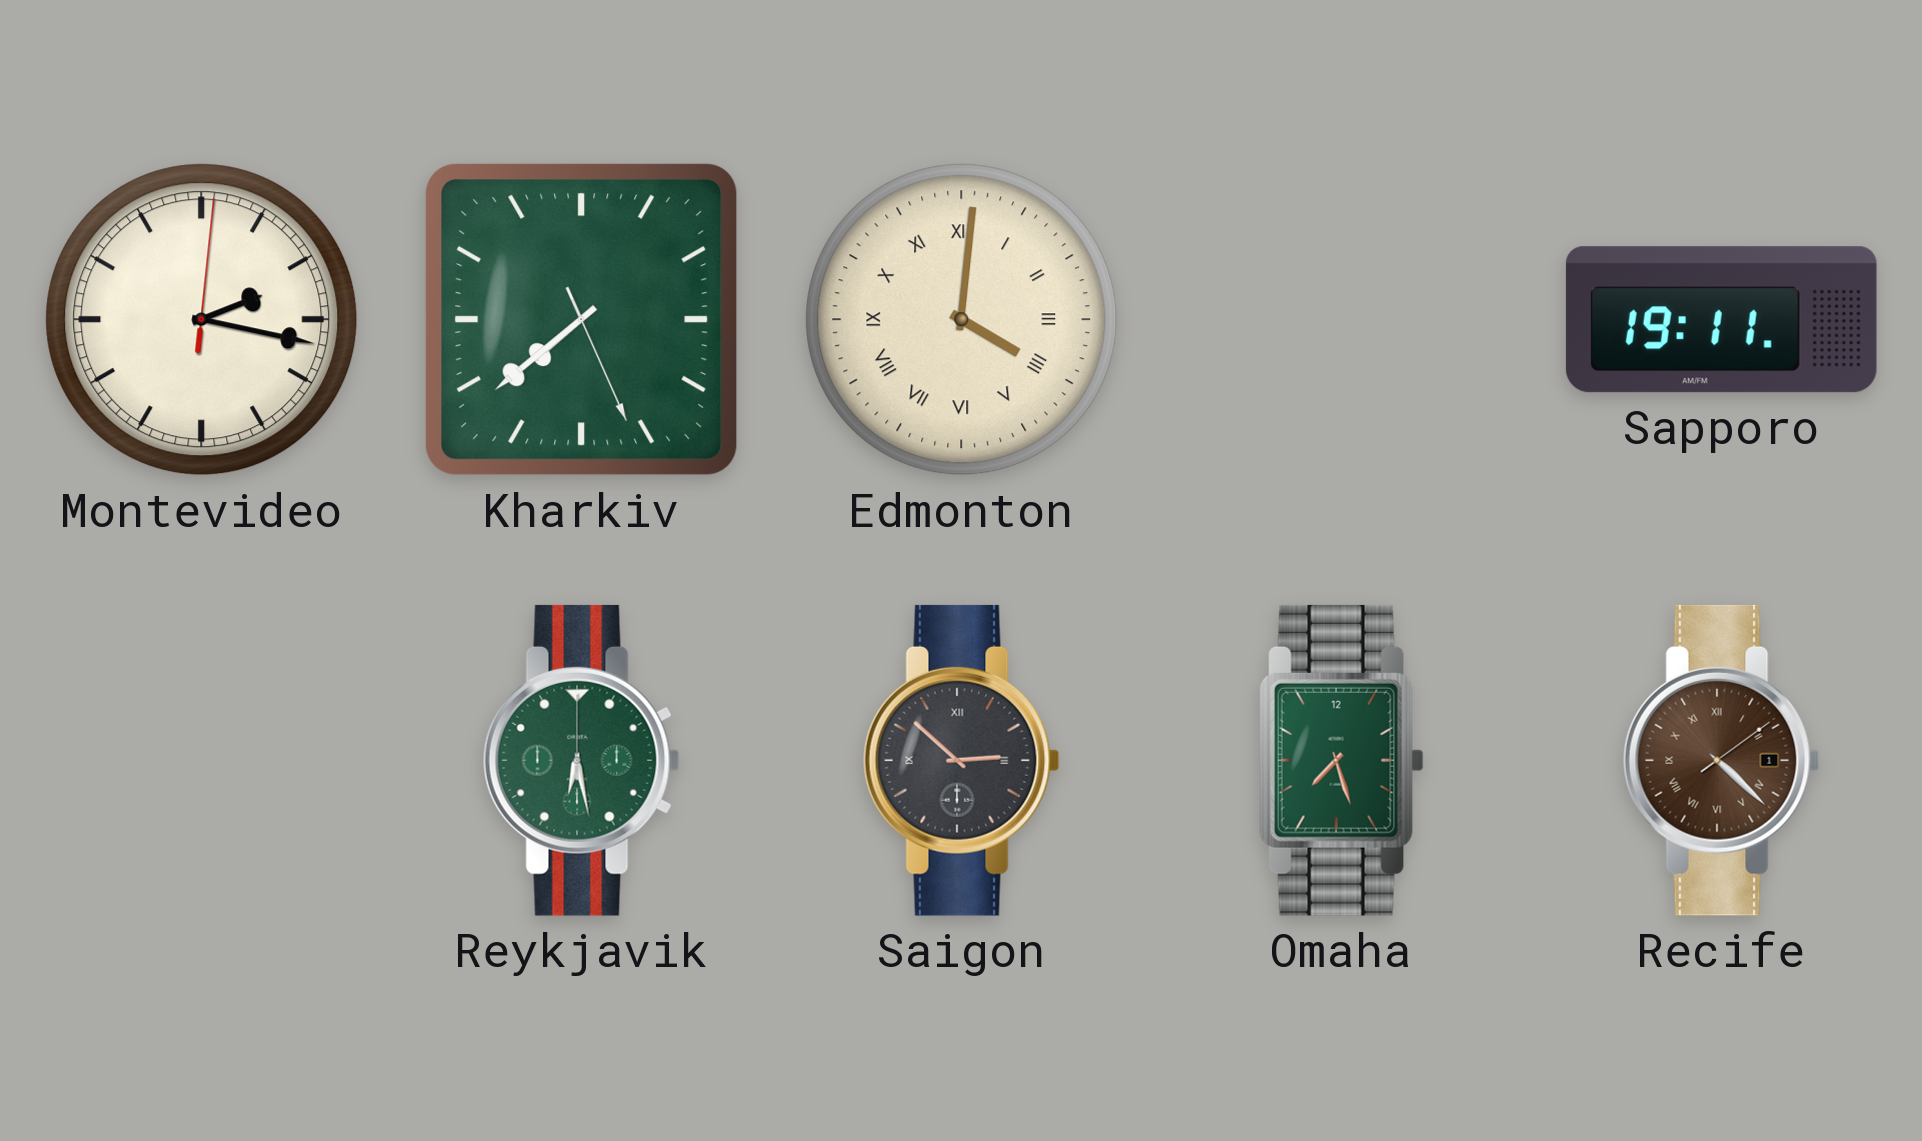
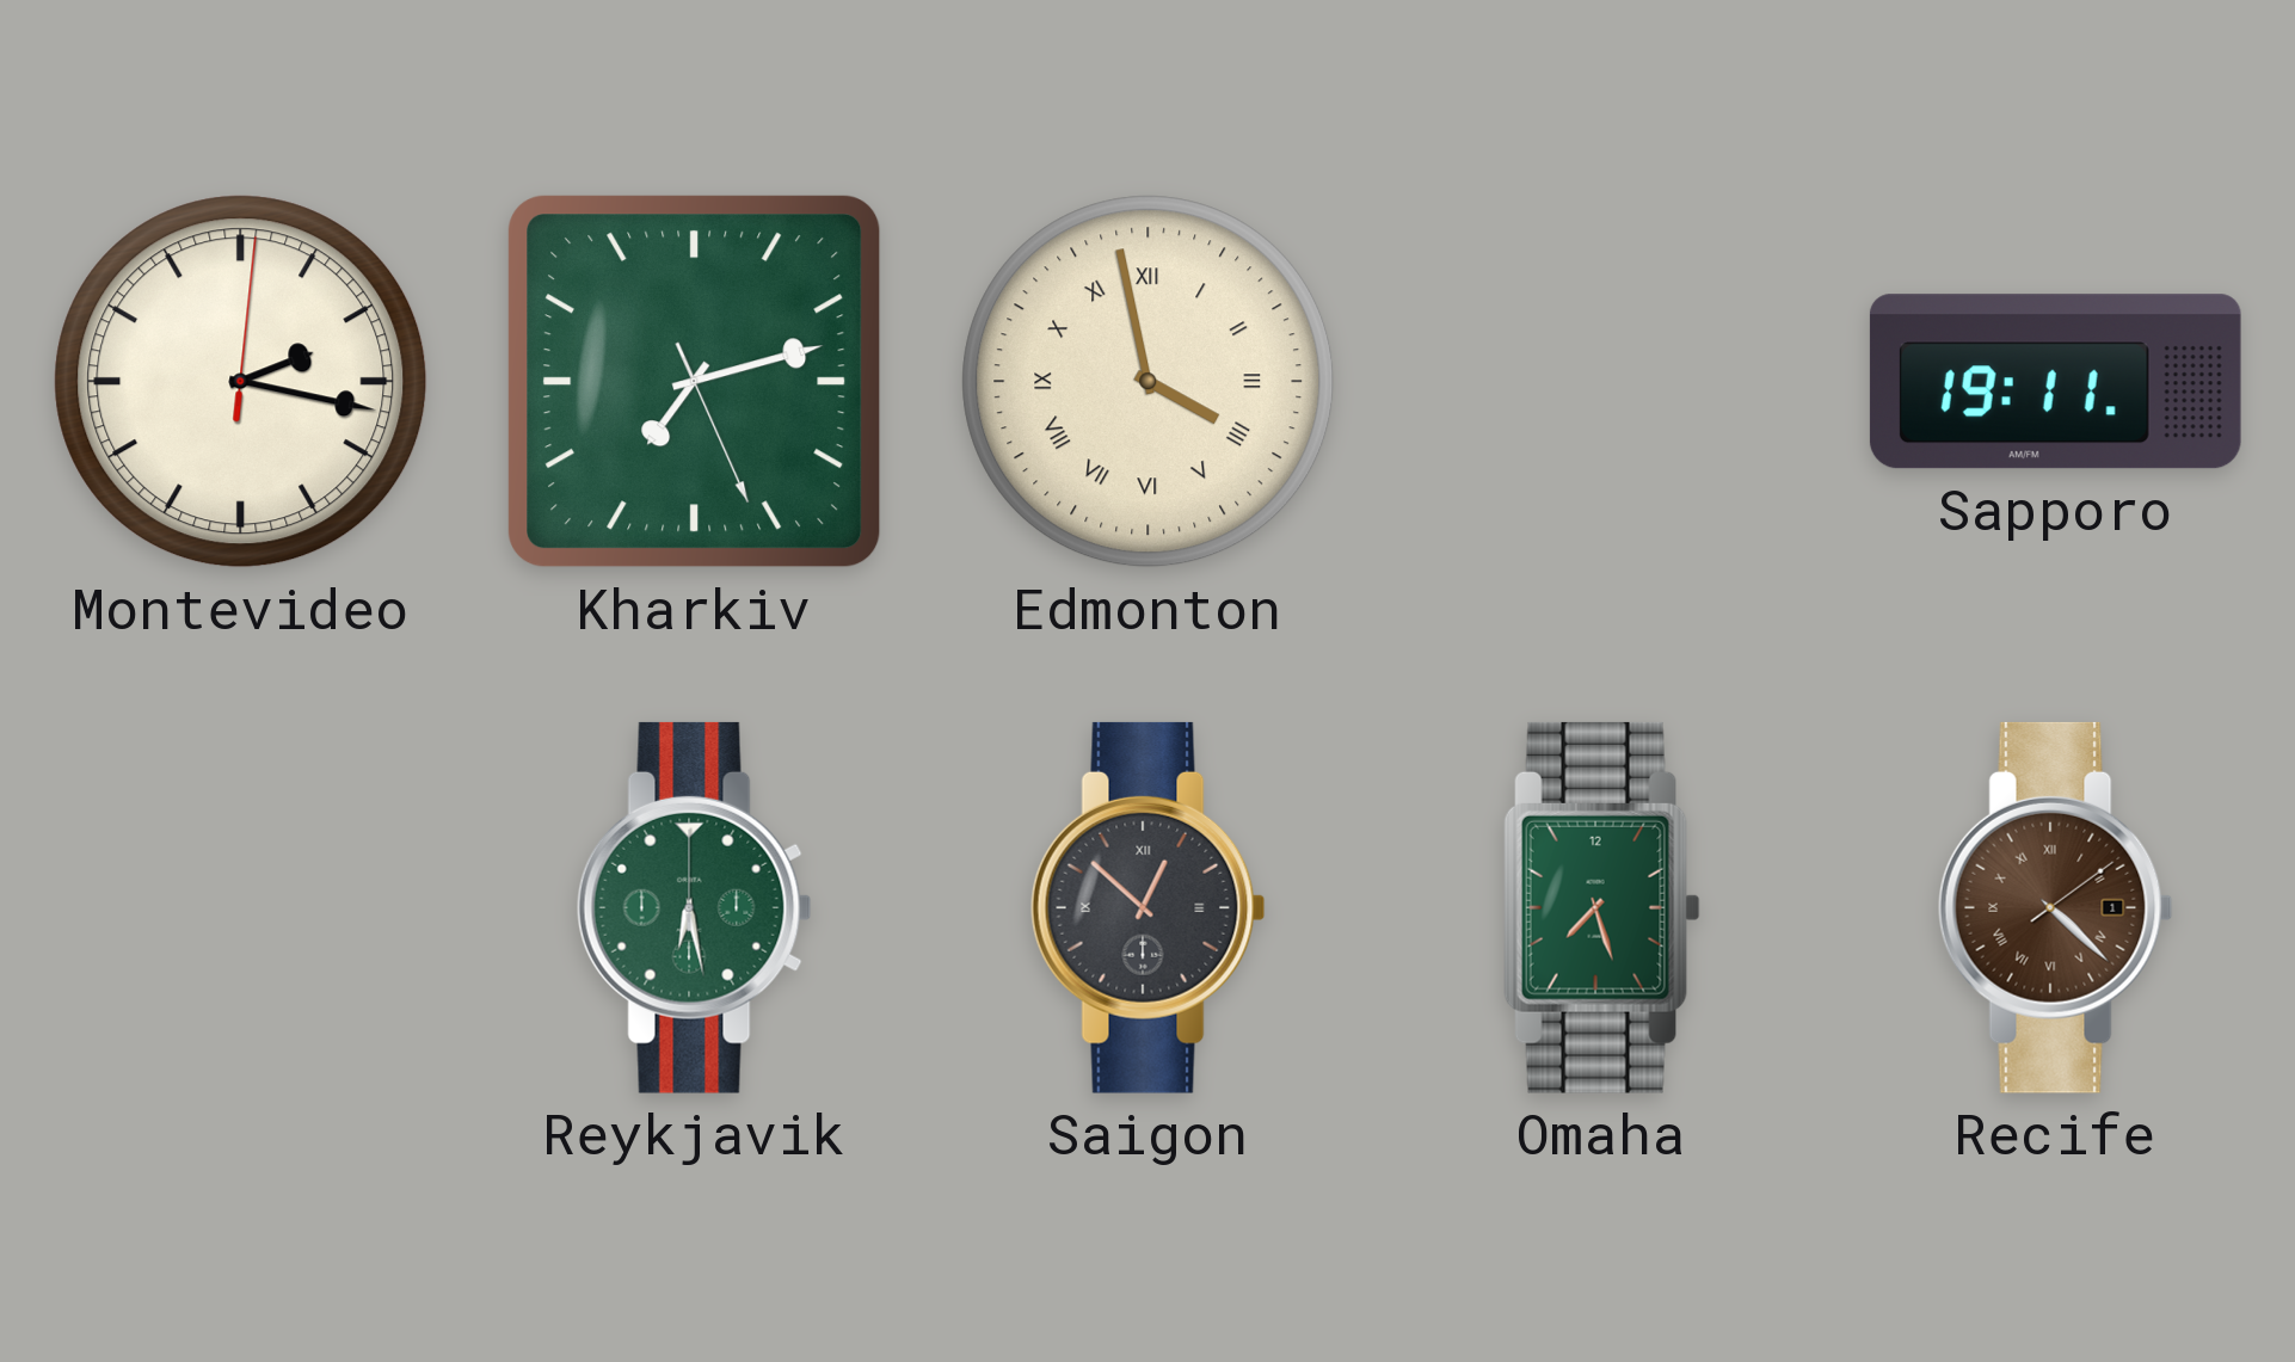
Kharkiv: 7:38 -> 7:12 (695, 382)
Edmonton: 4:01 -> 3:58 (1149, 382)
Saigon: 2:52 -> 12:52 (1147, 907)
